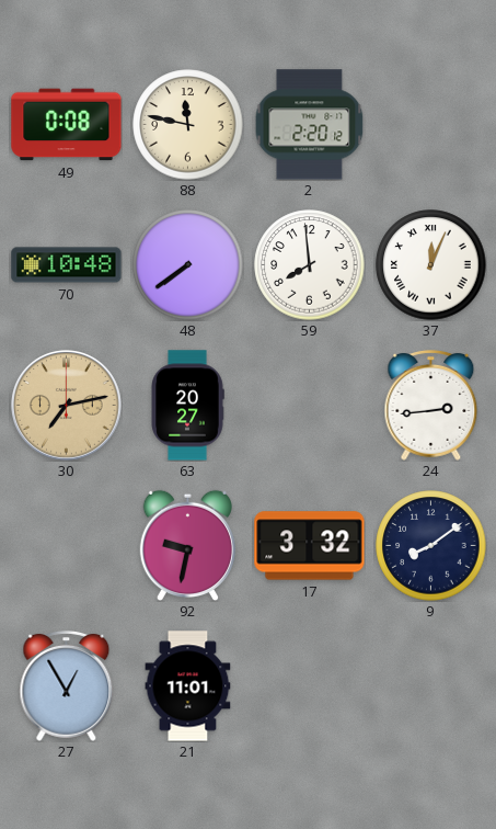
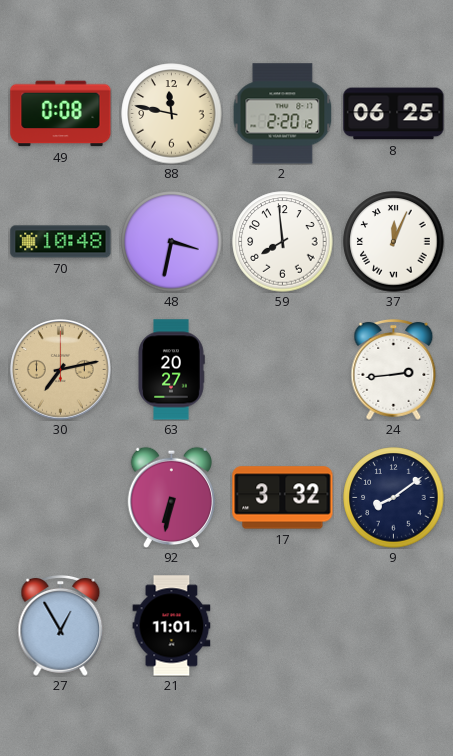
8: none -> 06:25 (394, 114)
48: 7:39 -> 3:32 (172, 242)
92: 9:32 -> 6:32 (171, 497)
